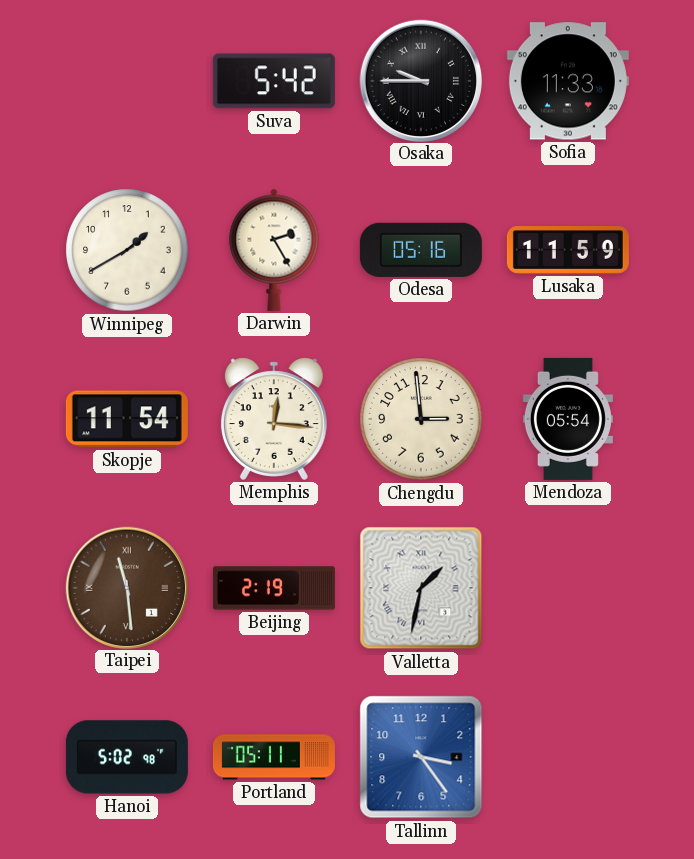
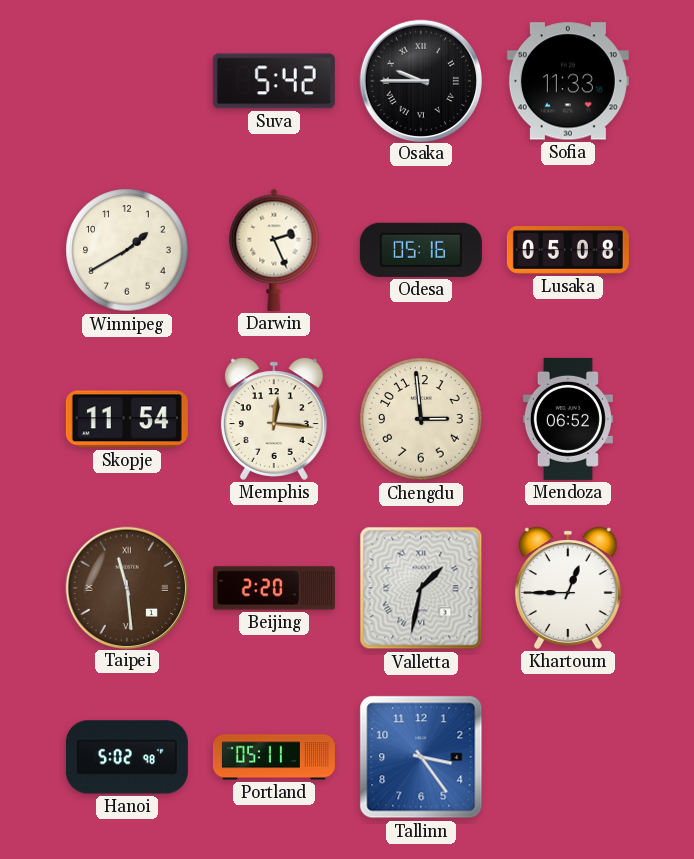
Darwin: 2:25 -> 2:26 (274, 250)
Lusaka: 11:59 -> 05:08 (568, 251)
Mendoza: 05:54 -> 06:52 (568, 419)
Beijing: 2:19 -> 2:20 (274, 588)
Khartoum: none -> 12:45 (568, 588)
